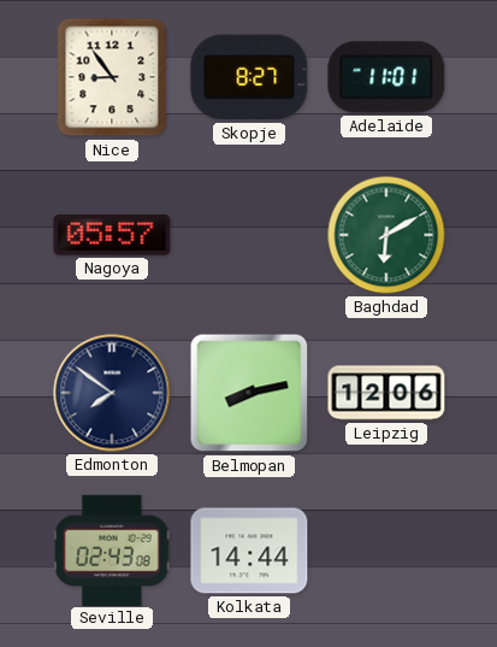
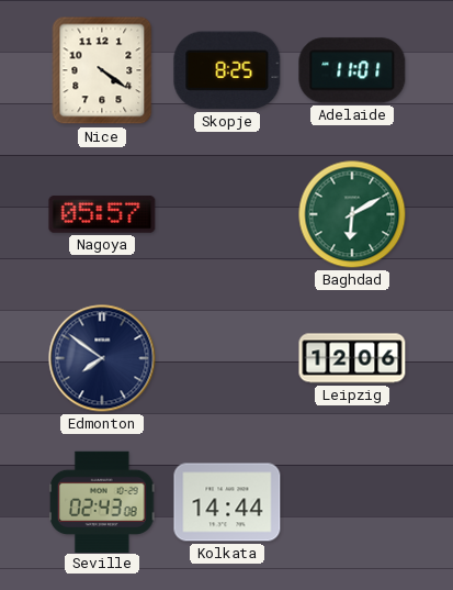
Nice: 8:54 -> 4:21 (102, 70)
Skopje: 8:27 -> 8:25 (227, 70)
Belmopan: 8:13 -> none (249, 393)
